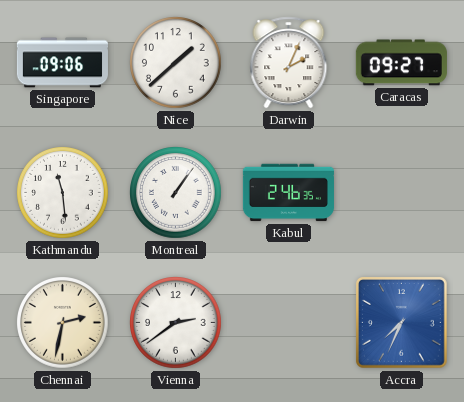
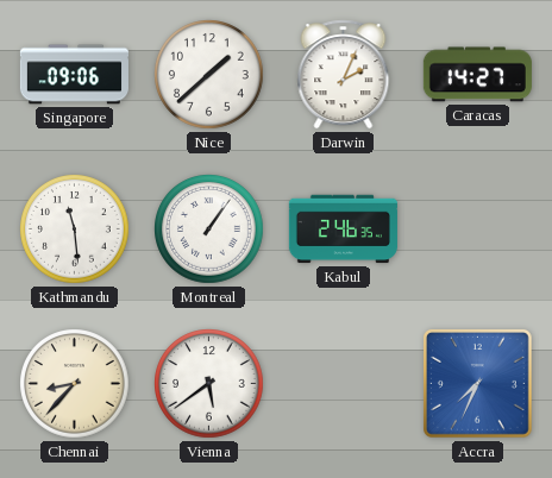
Caracas: 09:27 -> 14:27 (477, 75)
Chennai: 2:32 -> 8:37 (75, 384)
Vienna: 2:39 -> 5:39 (209, 384)
